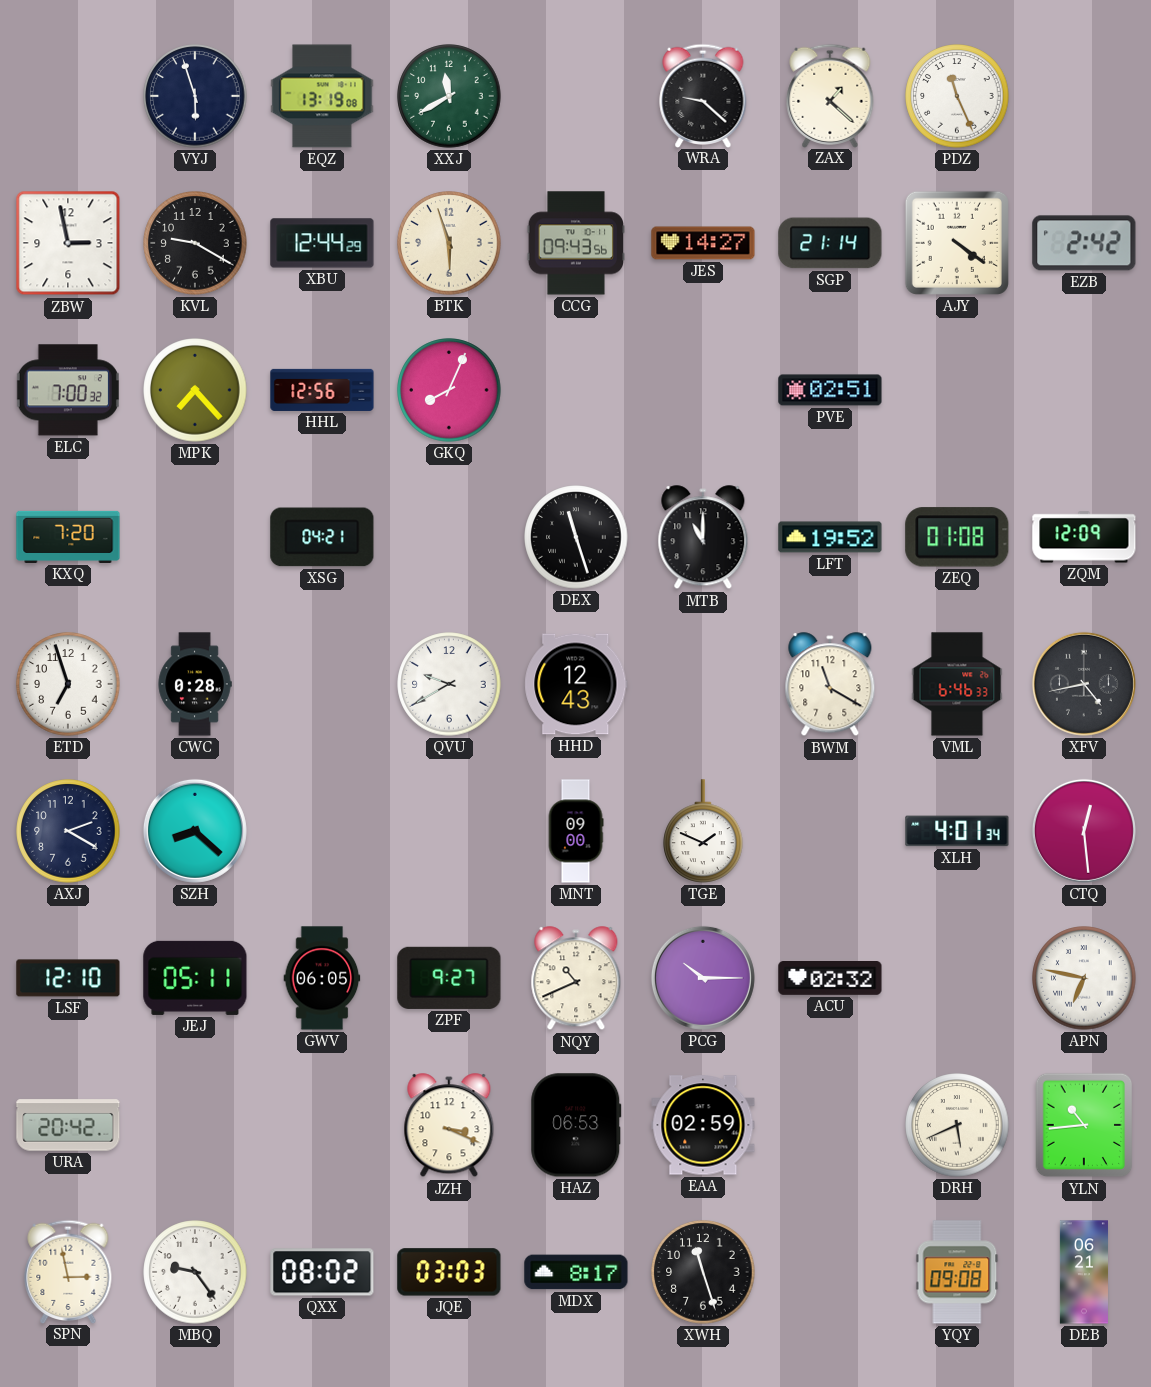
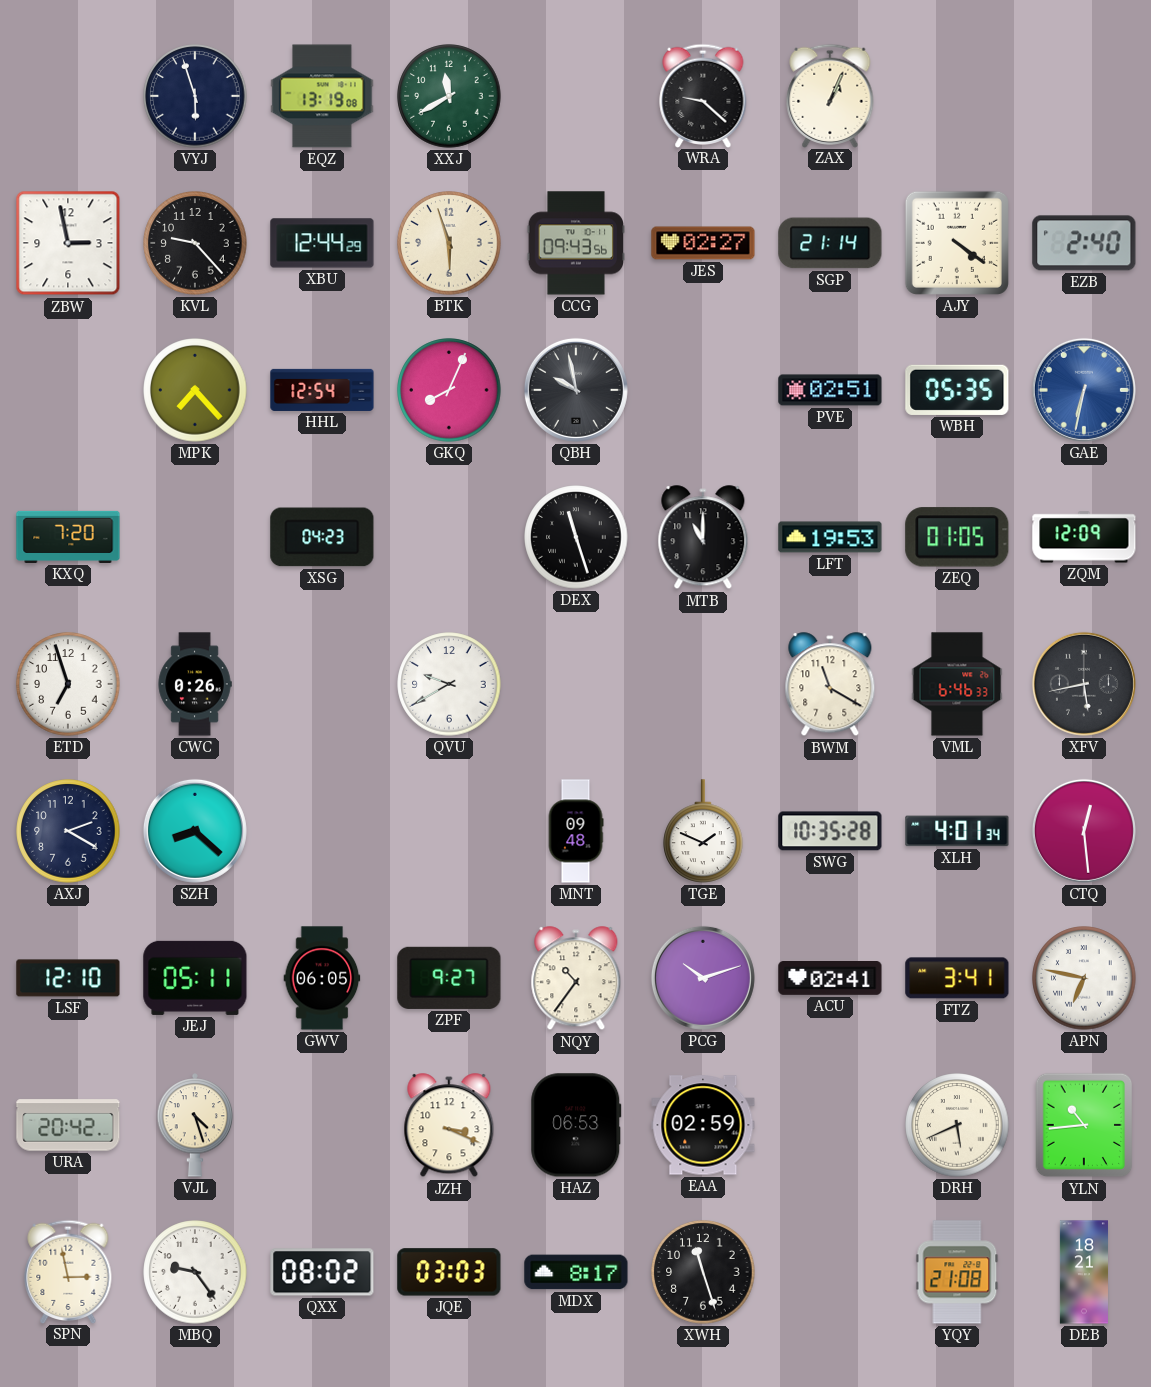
ZAX: 1:22 -> 1:04 (830, 95)
PDZ: 11:26 -> none (957, 96)
KVL: 9:20 -> 9:23 (195, 243)
JES: 14:27 -> 02:27 (703, 243)
EZB: 2:42 -> 2:40 (1084, 243)
ELC: 7:00 -> none (68, 390)
HHL: 12:56 -> 12:54 (322, 390)
QBH: none -> 9:58 (576, 390)
WBH: none -> 05:35 (957, 390)
GAE: none -> 6:32 (1084, 390)
XSG: 04:21 -> 04:23 (322, 537)
LFT: 19:52 -> 19:53 (830, 537)
ZEQ: 01:08 -> 01:05 (957, 537)
CWC: 0:28 -> 0:26 (195, 684)
HHD: 12:43 -> none (576, 684)
XFV: 4:43 -> 5:43 (1084, 684)
MNT: 09:00 -> 09:48 (576, 831)
SWG: none -> 10:35 (830, 831)
NQY: 10:41 -> 10:36 (576, 979)
PCG: 10:15 -> 10:12 (703, 978)
ACU: 02:32 -> 02:41 (830, 979)
FTZ: none -> 3:41 (957, 978)
VJL: none -> 4:27 (195, 1125)
YQY: 09:08 -> 21:08 (957, 1272)
DEB: 06:21 -> 18:21 (1084, 1272)
